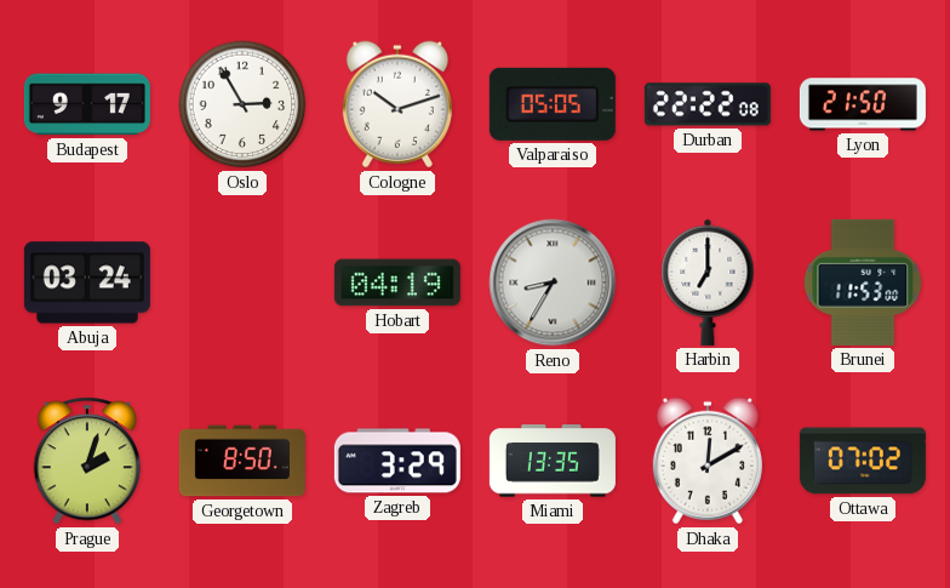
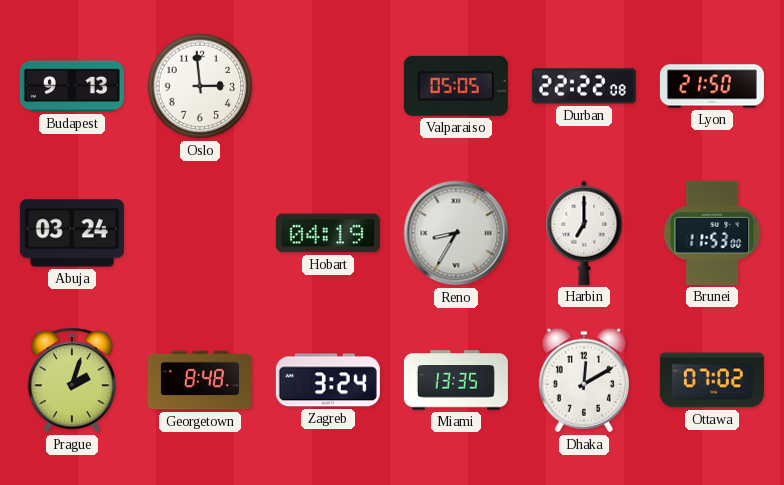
Budapest: 9:17 -> 9:13 (72, 86)
Oslo: 2:55 -> 2:59 (200, 86)
Cologne: 10:12 -> none (397, 104)
Georgetown: 8:50 -> 8:48 (200, 380)
Zagreb: 3:29 -> 3:24 (328, 380)
